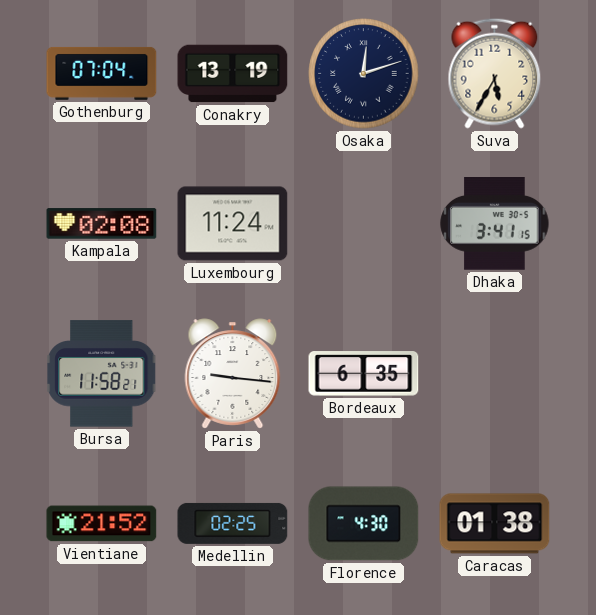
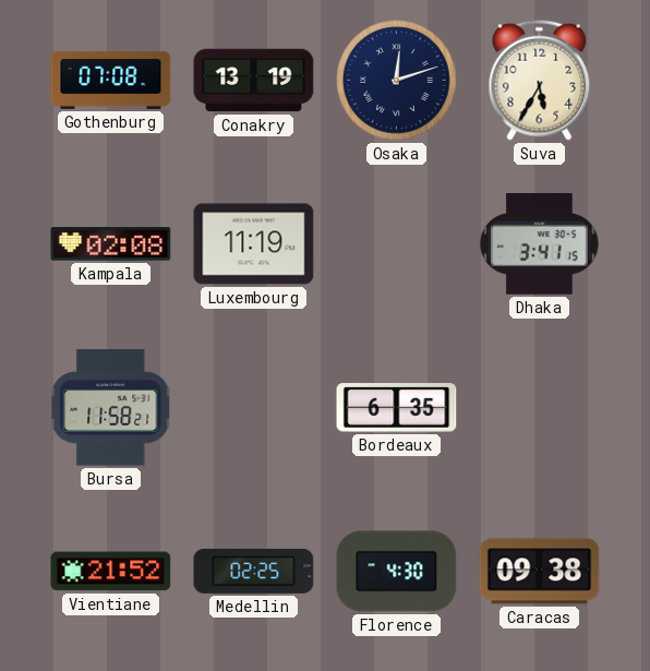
Gothenburg: 07:04 -> 07:08 (111, 80)
Luxembourg: 11:24 -> 11:19 (254, 244)
Paris: 9:16 -> none (233, 374)
Caracas: 01:38 -> 09:38 (540, 572)
